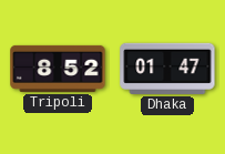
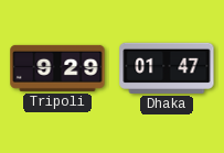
Tripoli: 8:52 -> 9:29 (57, 68)
